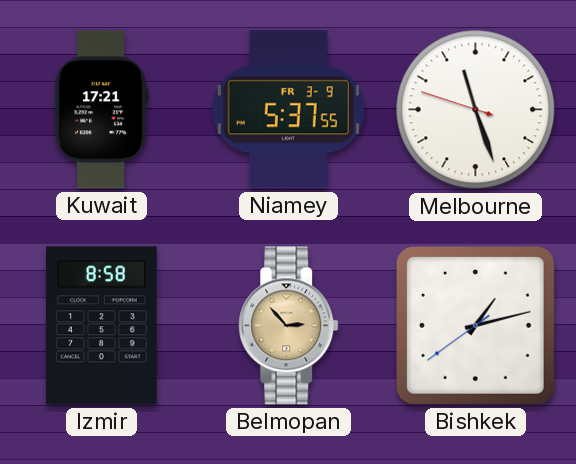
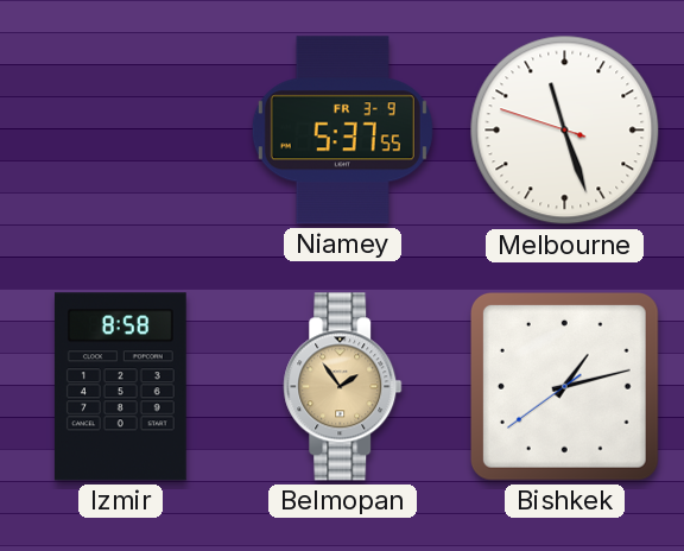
Kuwait: 17:21 -> none (101, 110)
Belmopan: 2:53 -> 1:54 (343, 387)
